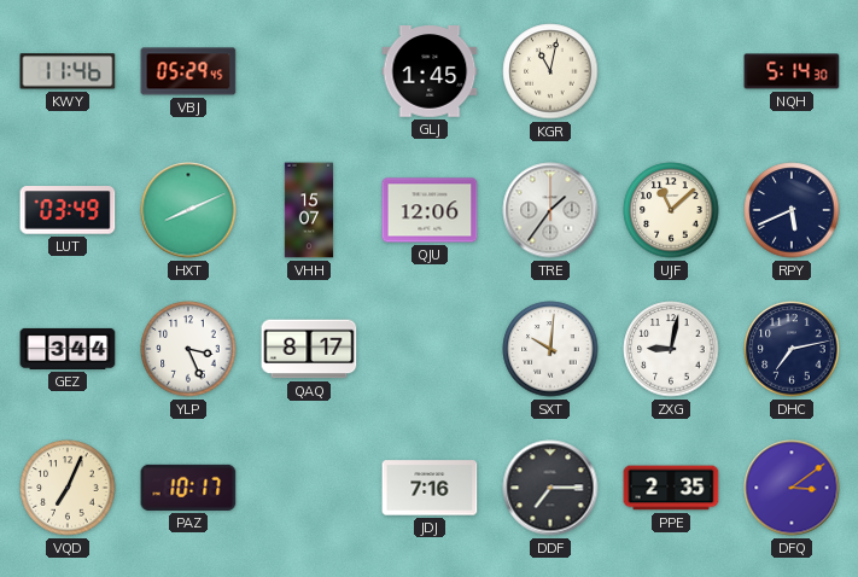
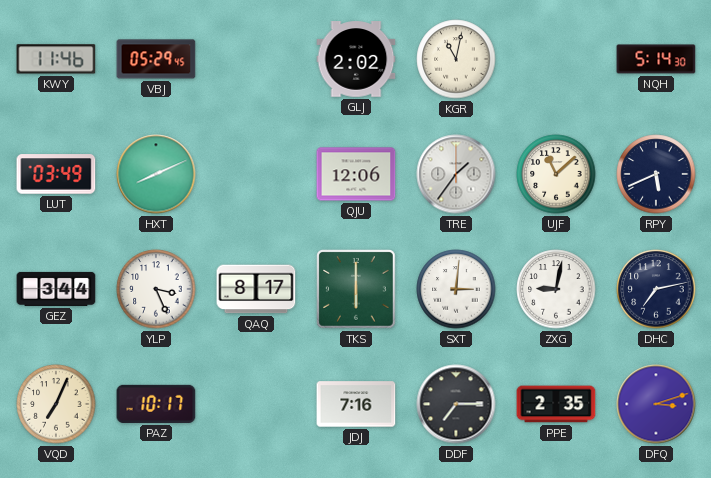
GLJ: 1:45 -> 2:02 (356, 59)
VHH: 15:07 -> none (309, 210)
TKS: none -> 6:00 (356, 289)
SXT: 10:01 -> 3:01 (456, 289)
DFQ: 3:09 -> 3:12 (656, 404)
